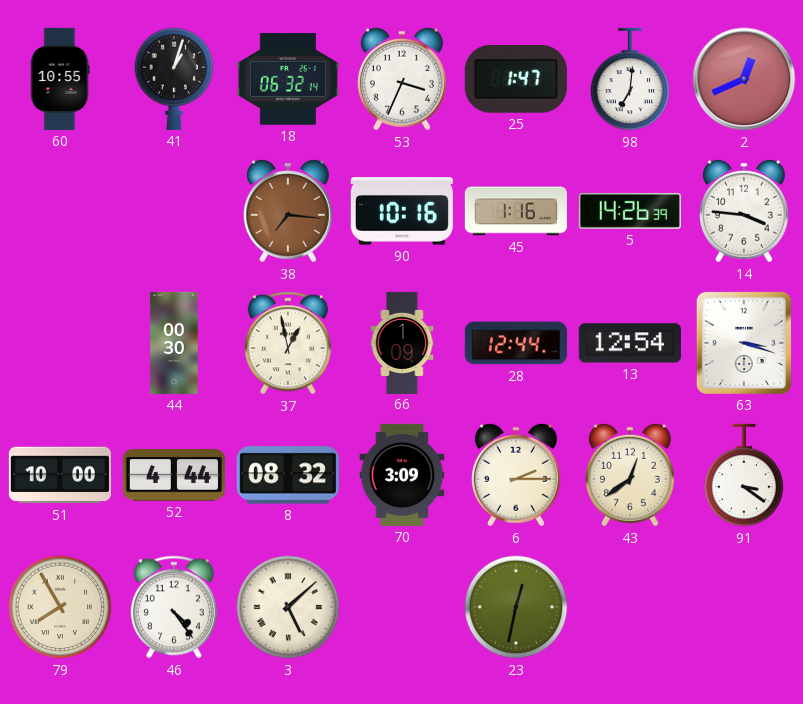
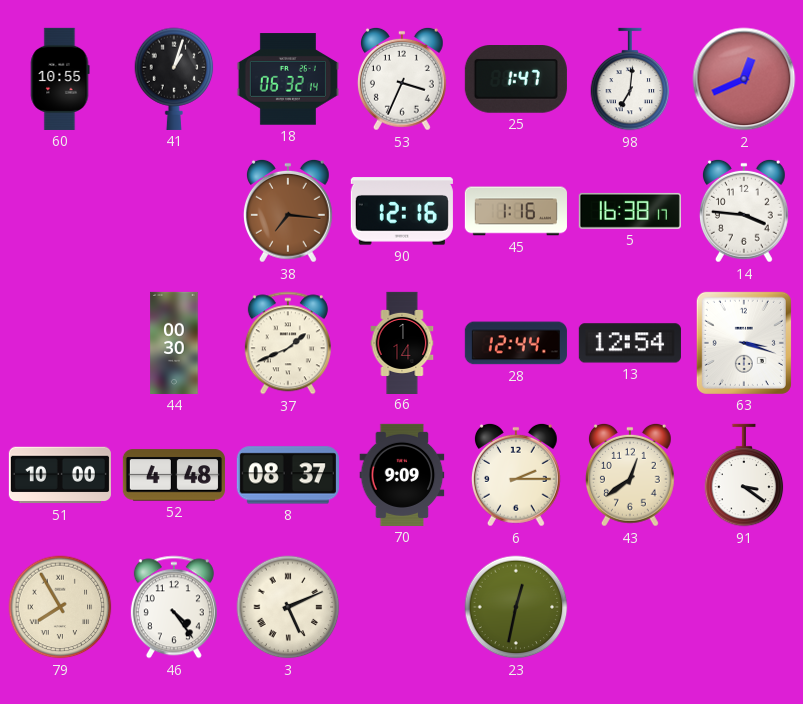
90: 10:16 -> 12:16 (402, 211)
5: 14:26 -> 16:38 (630, 211)
37: 12:58 -> 1:41 (288, 343)
66: 1:09 -> 1:14 (402, 342)
52: 4:44 -> 4:48 (174, 475)
8: 08:32 -> 08:37 (288, 475)
70: 3:09 -> 9:09 (402, 475)
3: 5:08 -> 5:11 (288, 607)
